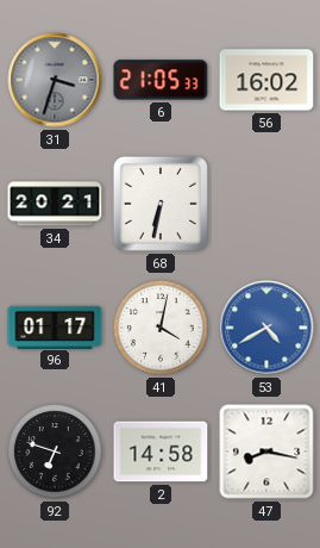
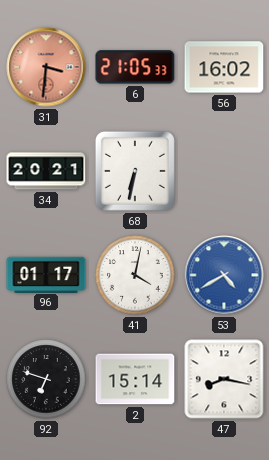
31: 3:33 -> 3:31 (46, 67)
31 dial: grey -> salmon (46, 67)
2: 14:58 -> 15:14 (135, 379)
